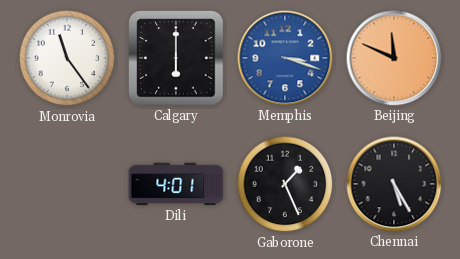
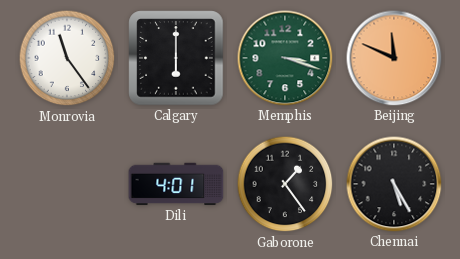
Memphis dial: blue -> green (285, 58)
Gaborone: 1:26 -> 1:24 (285, 184)
